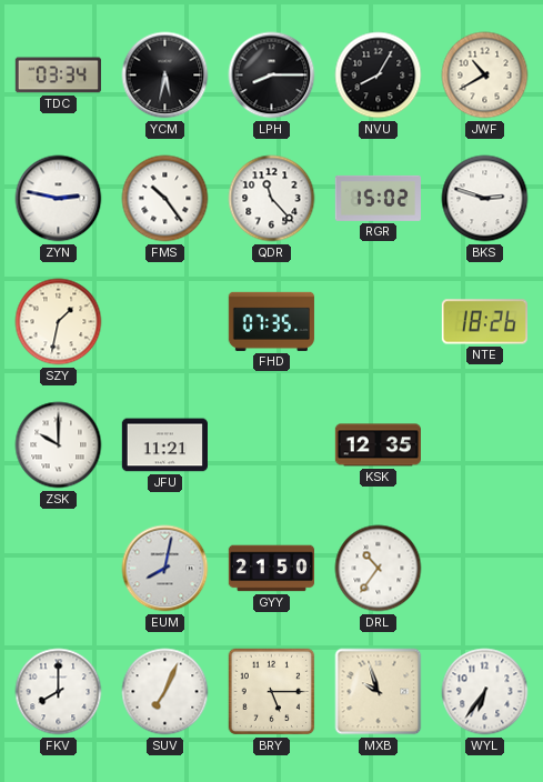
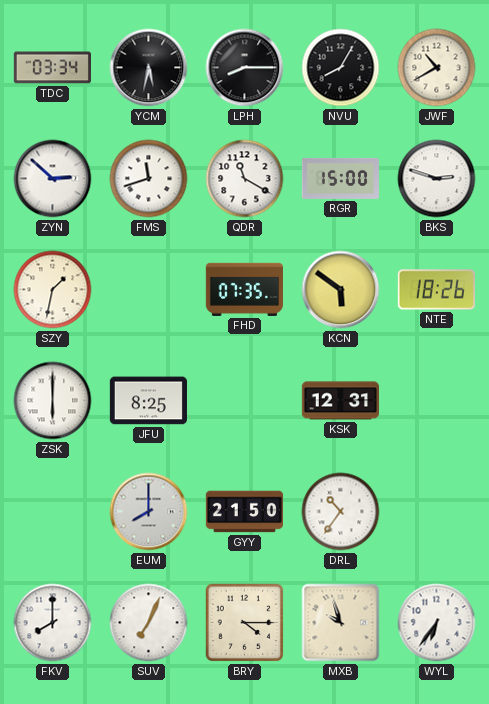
ZYN: 2:47 -> 2:52 (53, 179)
FMS: 10:24 -> 11:42 (149, 179)
QDR: 11:23 -> 11:20 (245, 179)
RGR: 15:02 -> 15:00 (340, 178)
KCN: none -> 5:51 (341, 290)
ZSK: 10:00 -> 6:00 (53, 401)
JFU: 11:21 -> 8:25 (148, 401)
KSK: 12:35 -> 12:31 (340, 401)
EUM: 8:02 -> 8:00 (149, 512)
BRY: 5:15 -> 4:15 (245, 623)
